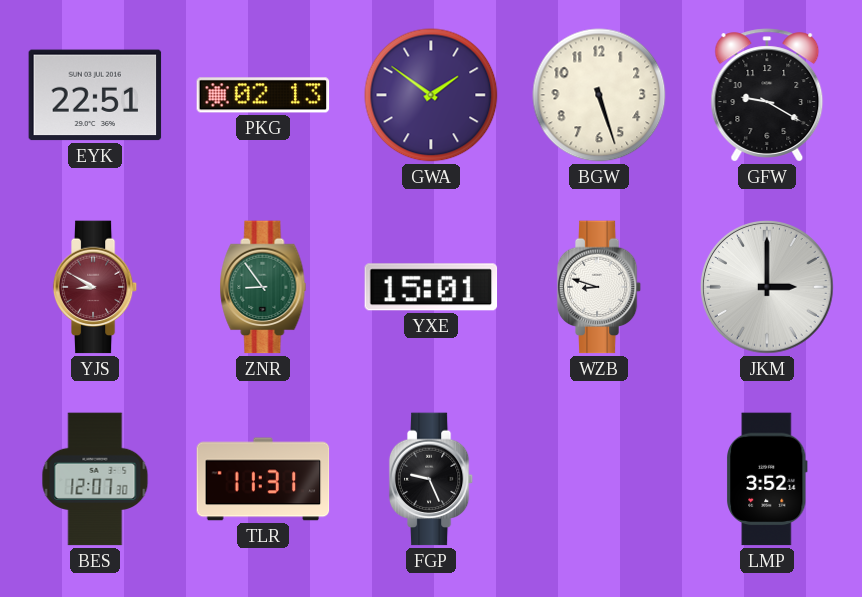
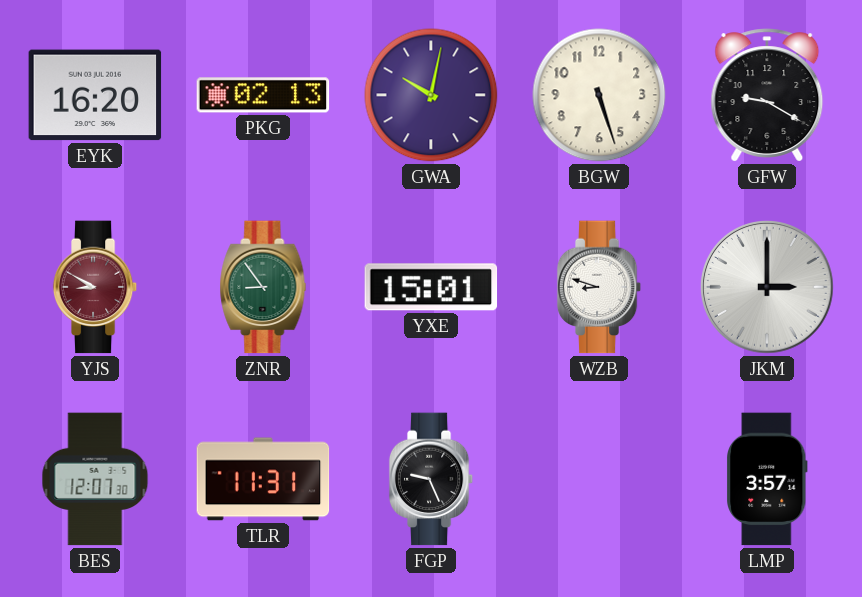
EYK: 22:51 -> 16:20 (95, 95)
GWA: 1:51 -> 10:02 (431, 95)
LMP: 3:52 -> 3:57 (768, 479)
